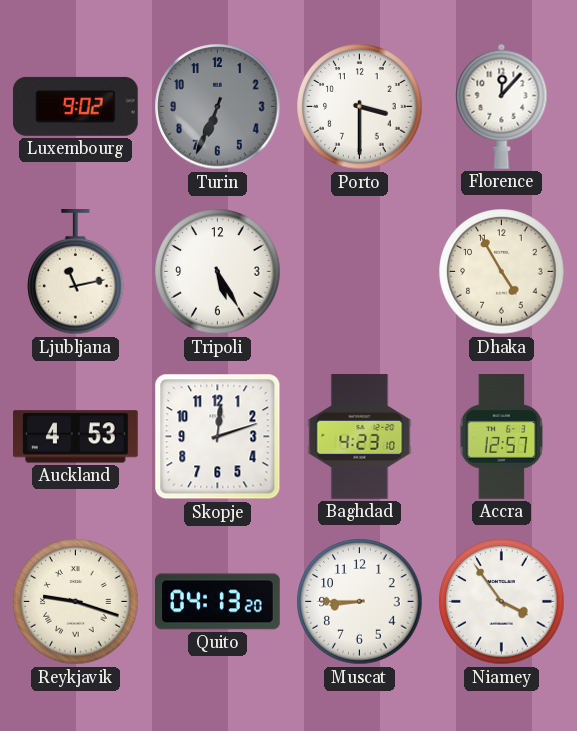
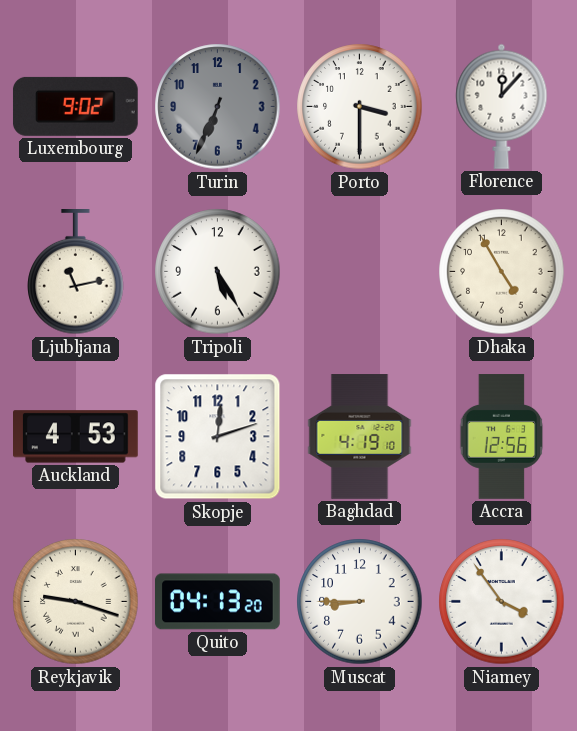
Baghdad: 4:23 -> 4:19 (360, 437)
Accra: 12:57 -> 12:56 (502, 437)
